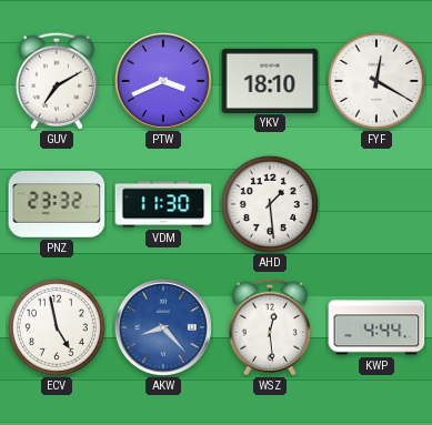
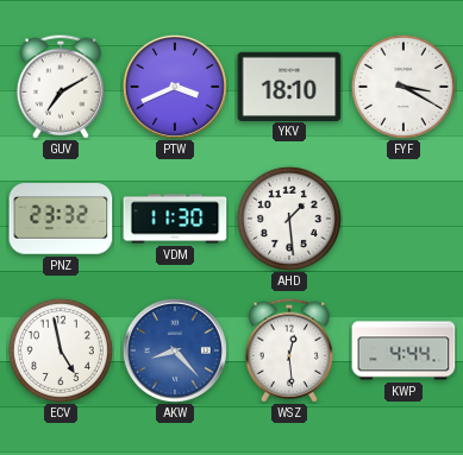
FYF: 12:20 -> 3:20 (403, 87)
